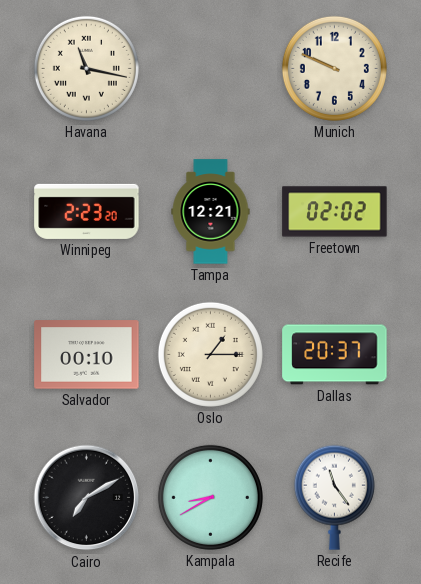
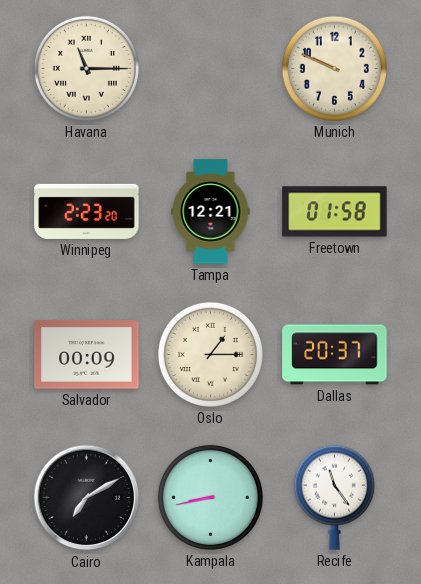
Havana: 11:17 -> 11:15 (86, 68)
Freetown: 02:02 -> 01:58 (335, 212)
Salvador: 00:10 -> 00:09 (87, 355)
Kampala: 8:40 -> 8:43 (210, 497)
